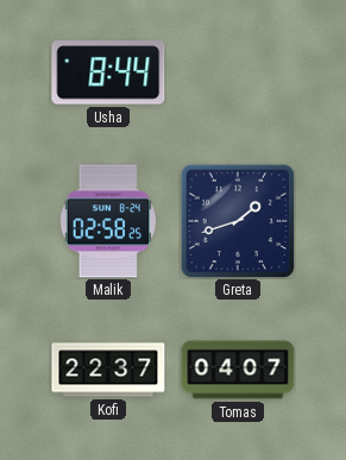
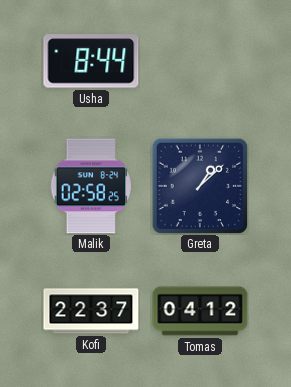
Greta: 1:42 -> 1:08 (200, 186)
Tomas: 04:07 -> 04:12 (200, 311)
